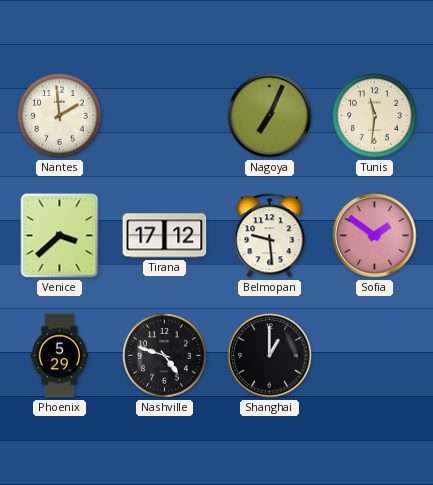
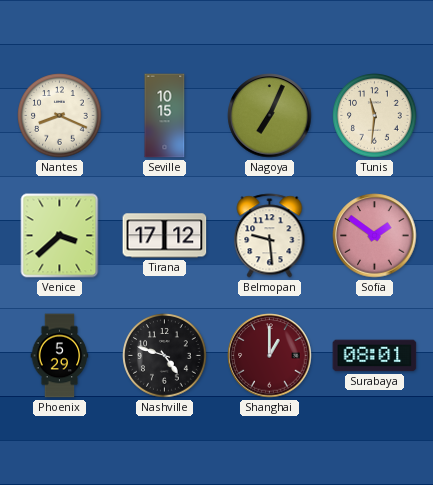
Nantes: 1:59 -> 8:19 (60, 116)
Seville: none -> 10:15 (165, 116)
Shanghai dial: black -> burgundy (270, 356)
Surabaya: none -> 08:01 (375, 356)
